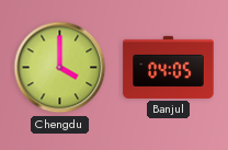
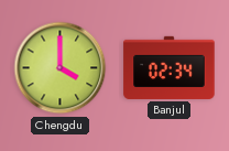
Banjul: 04:05 -> 02:34 (170, 67)
